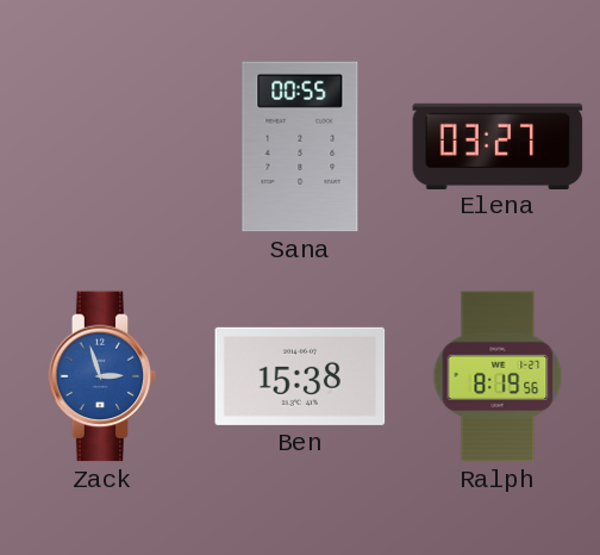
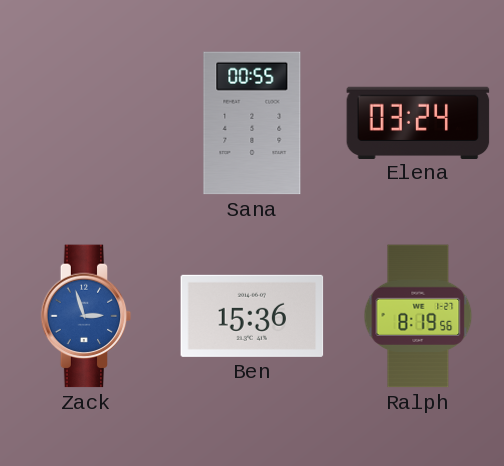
Elena: 03:27 -> 03:24 (418, 122)
Ben: 15:38 -> 15:36 (252, 316)
